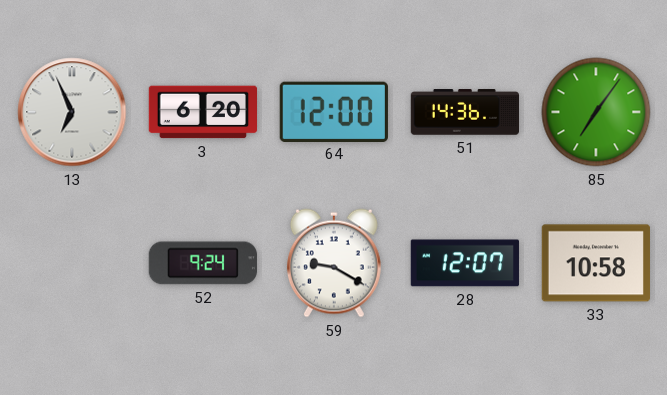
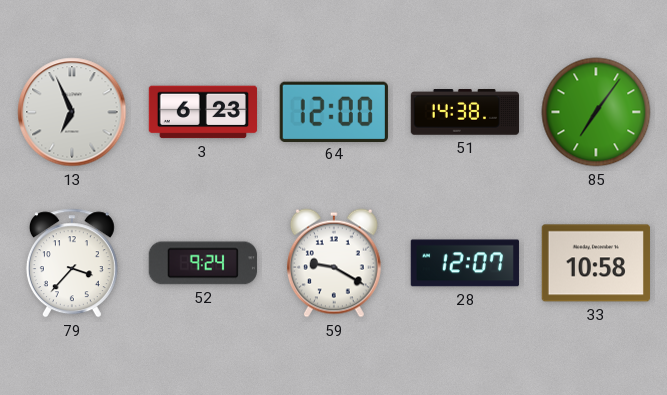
3: 6:20 -> 6:23 (203, 112)
51: 14:36 -> 14:38 (464, 112)
79: none -> 3:37 (72, 263)
